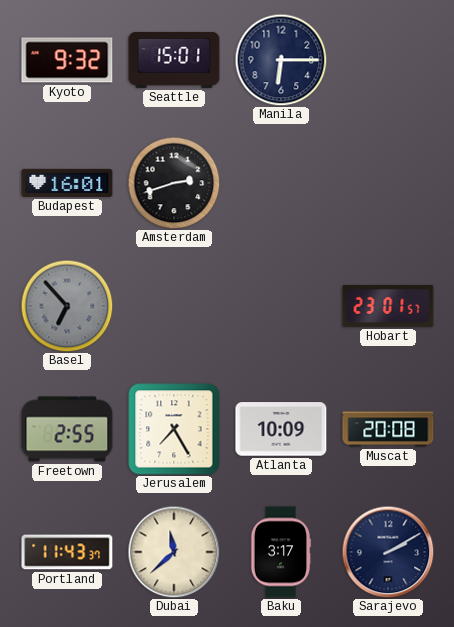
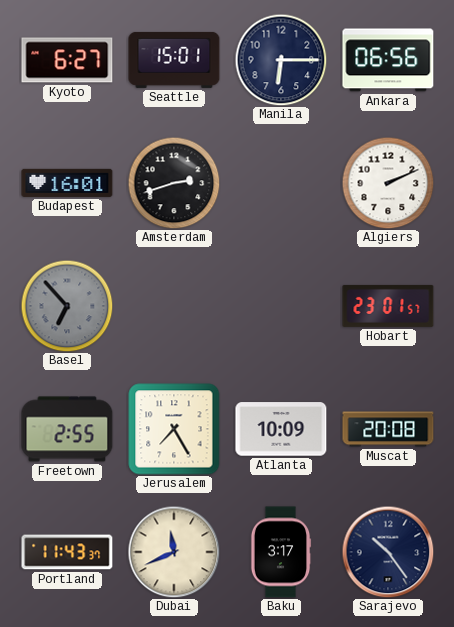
Kyoto: 9:32 -> 6:27 (67, 60)
Ankara: none -> 06:56 (388, 60)
Algiers: none -> 2:11 (388, 183)
Dubai: 11:38 -> 11:41 (174, 552)
Sarajevo: 2:10 -> 10:24 (388, 552)
